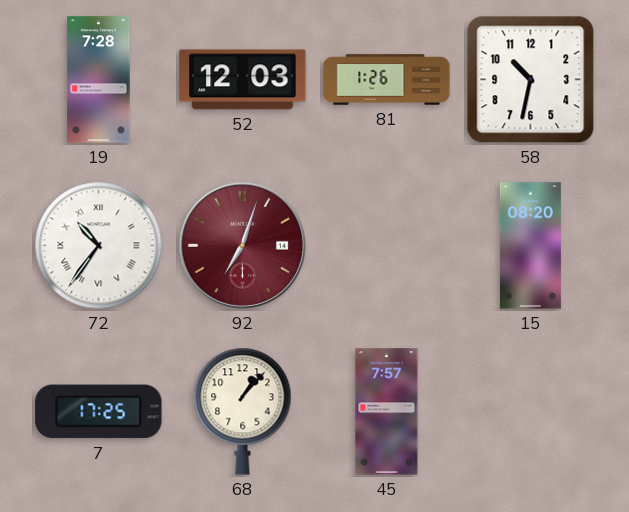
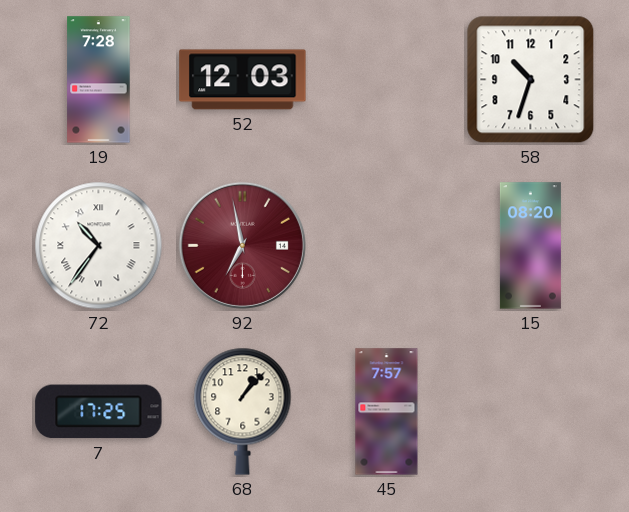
81: 1:26 -> none (387, 80)
58: 10:32 -> 10:33 (531, 80)
92: 7:03 -> 6:58 (242, 245)
